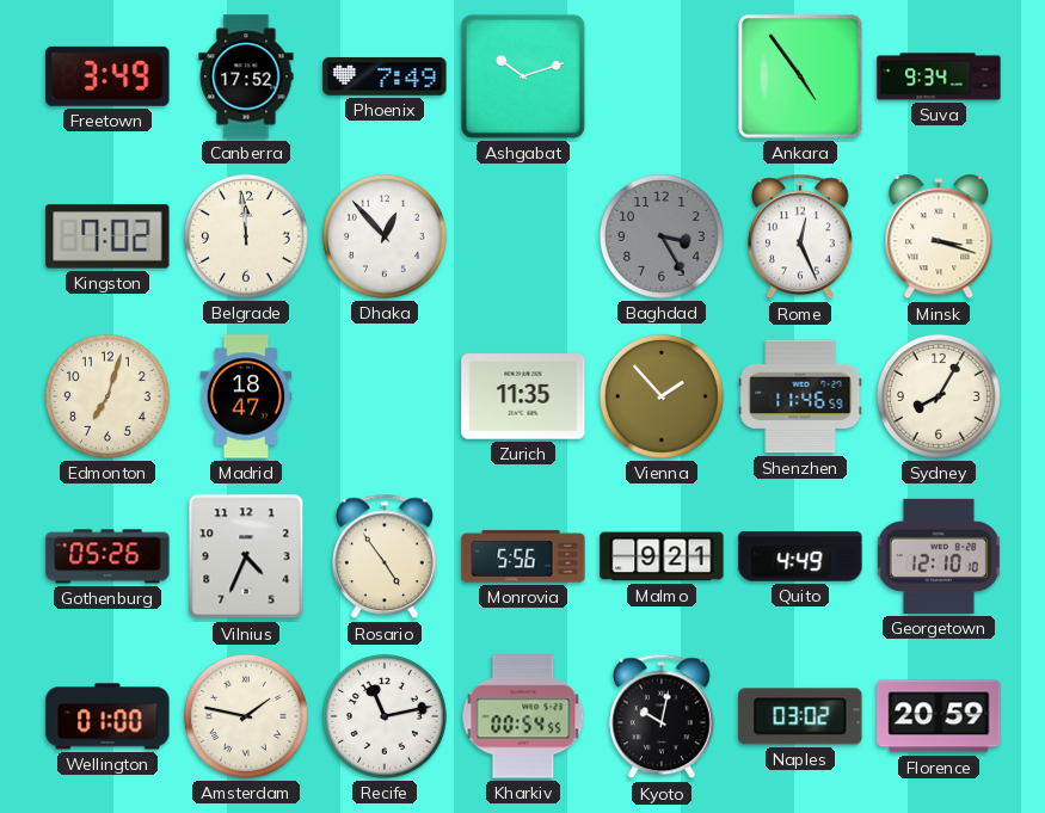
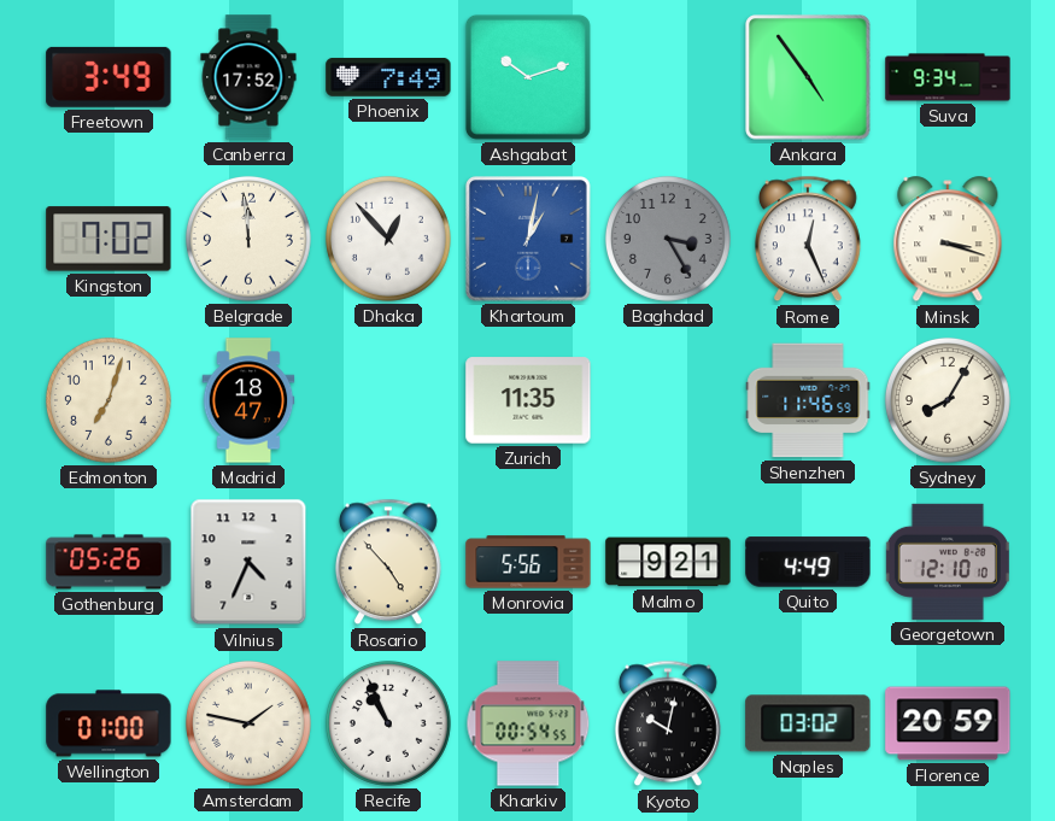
Khartoum: none -> 1:02 (528, 239)
Vienna: 1:53 -> none (662, 396)
Rosario: 4:54 -> 4:53 (388, 562)
Recife: 11:13 -> 10:56 (388, 723)
